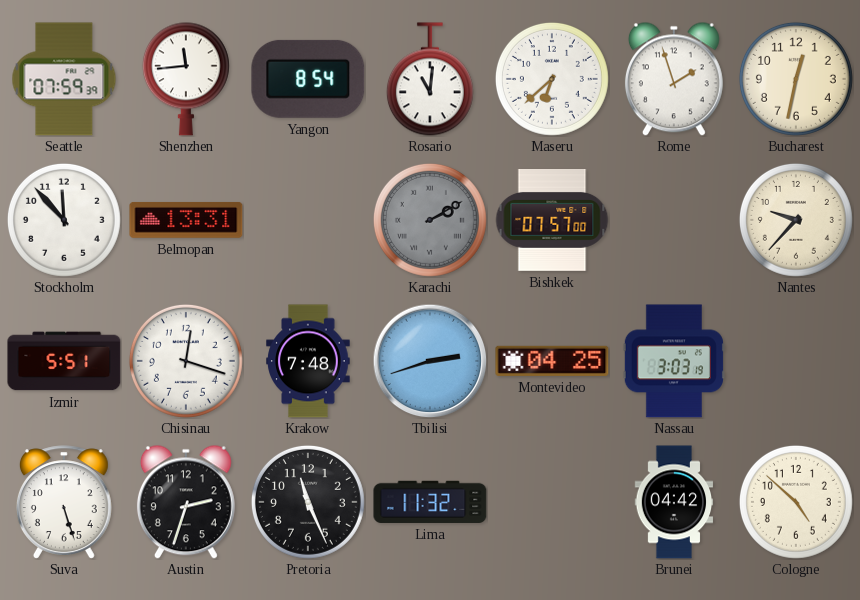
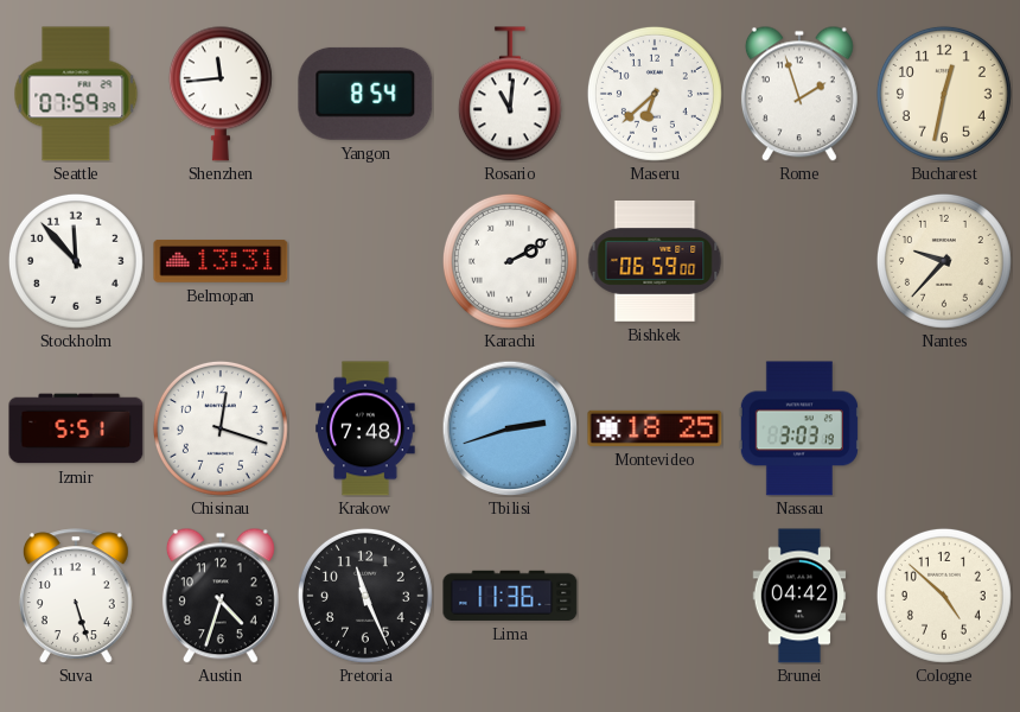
Karachi dial: grey -> white (510, 261)
Bishkek: 07:57 -> 06:59 (655, 262)
Montevideo: 04:25 -> 18:25 (655, 428)
Austin: 2:33 -> 4:33 (221, 596)
Lima: 11:32 -> 11:36 (510, 596)
